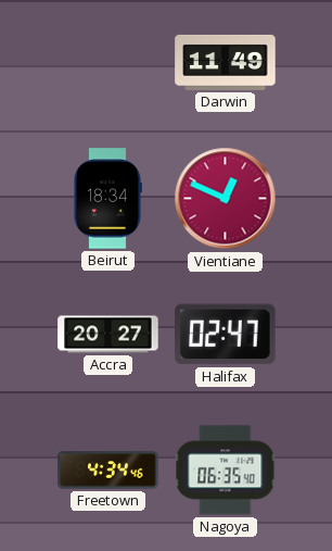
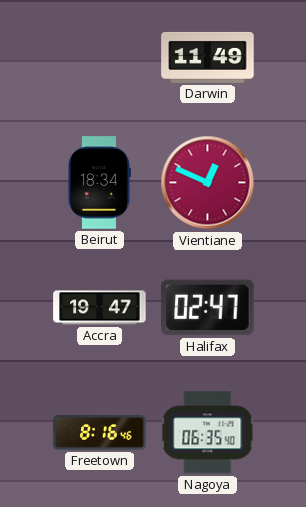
Accra: 20:27 -> 19:47 (100, 308)
Freetown: 4:34 -> 8:16 (100, 433)
